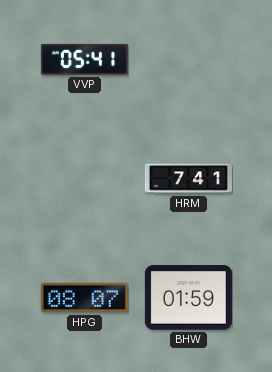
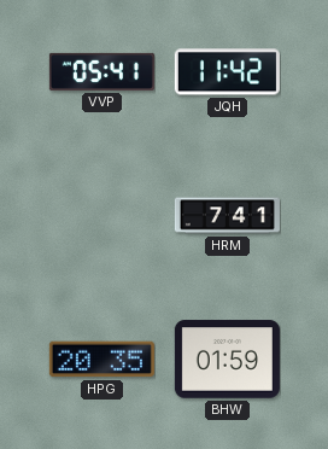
JQH: none -> 11:42 (227, 72)
HPG: 08:07 -> 20:35 (101, 360)
